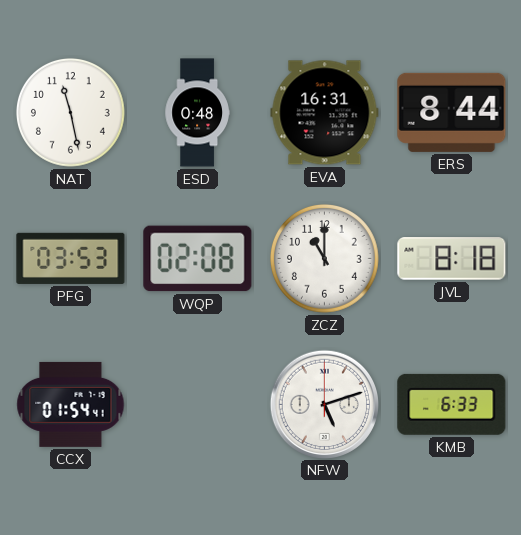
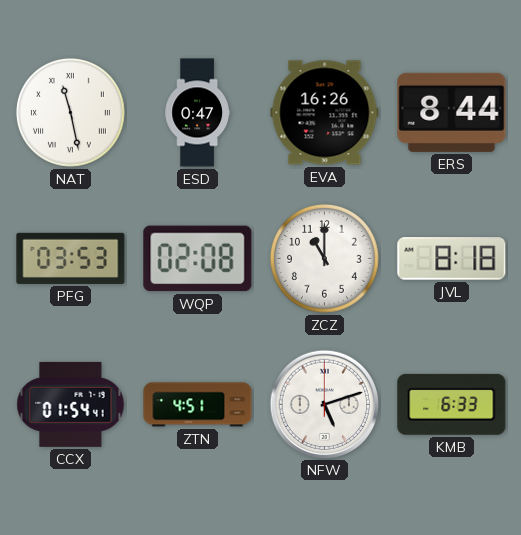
NAT numerals: Arabic -> Roman (71, 113)
ESD: 0:48 -> 0:47 (197, 113)
EVA: 16:31 -> 16:26 (325, 113)
ZTN: none -> 4:51 (198, 405)
